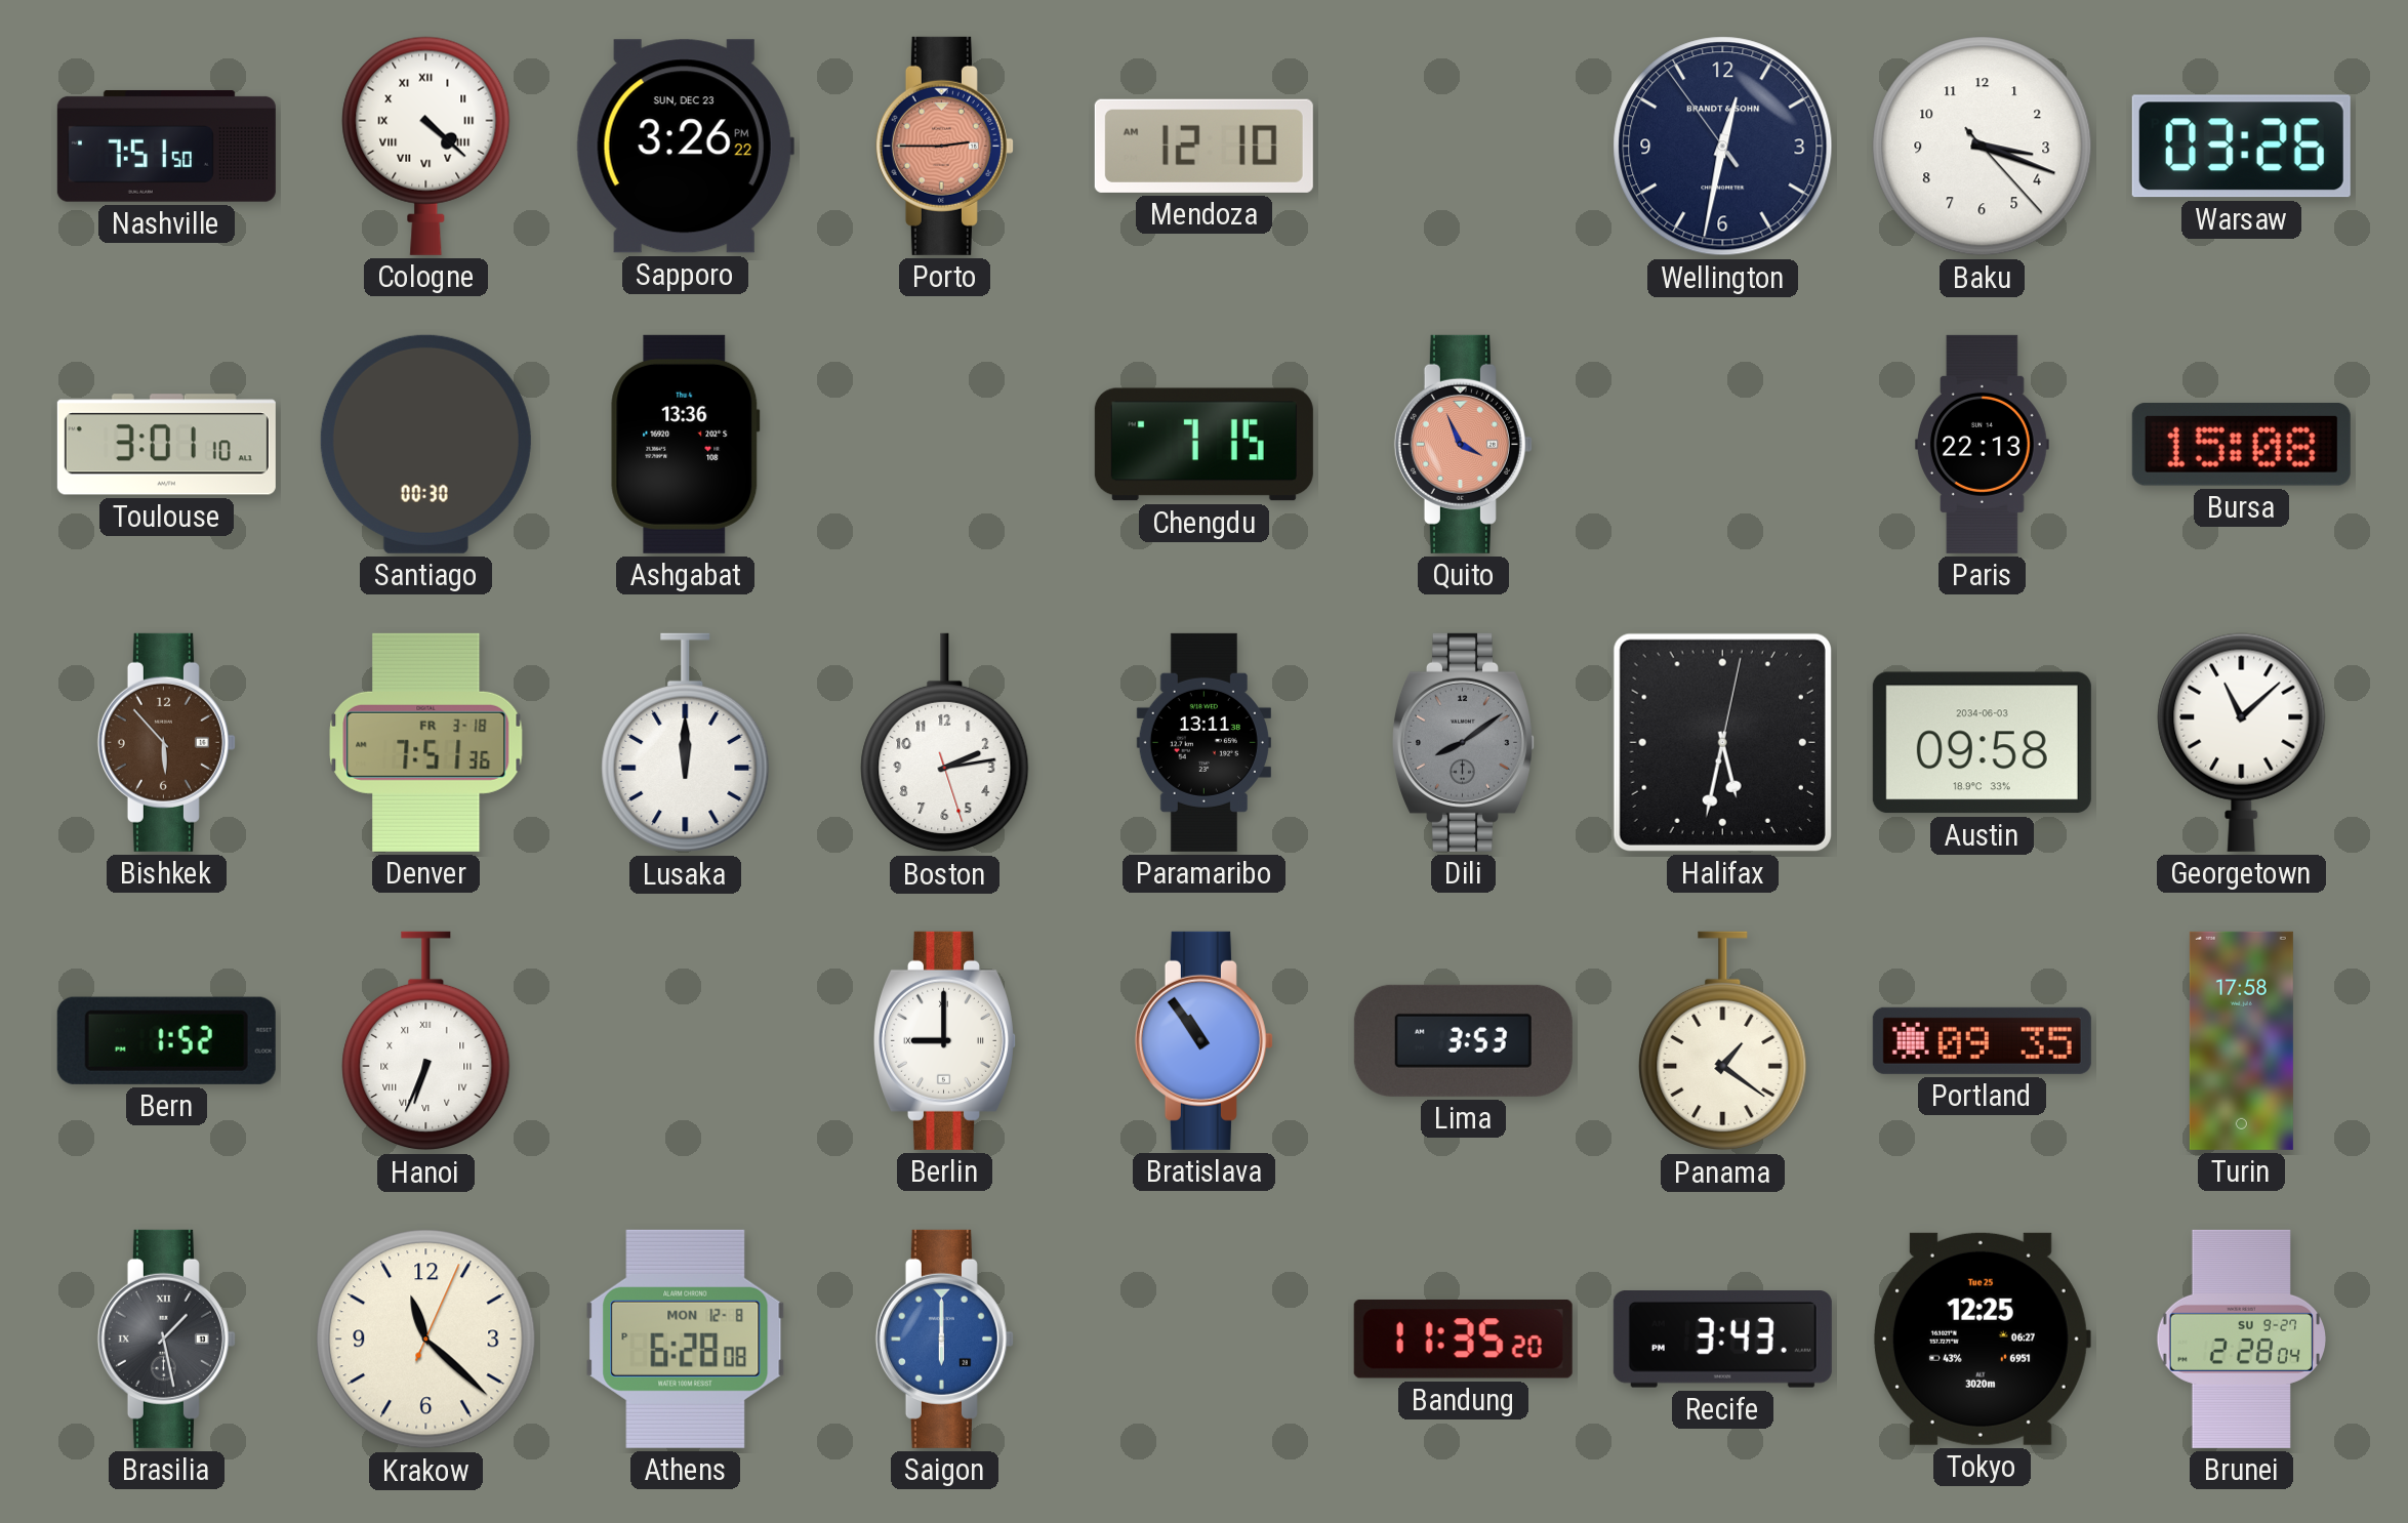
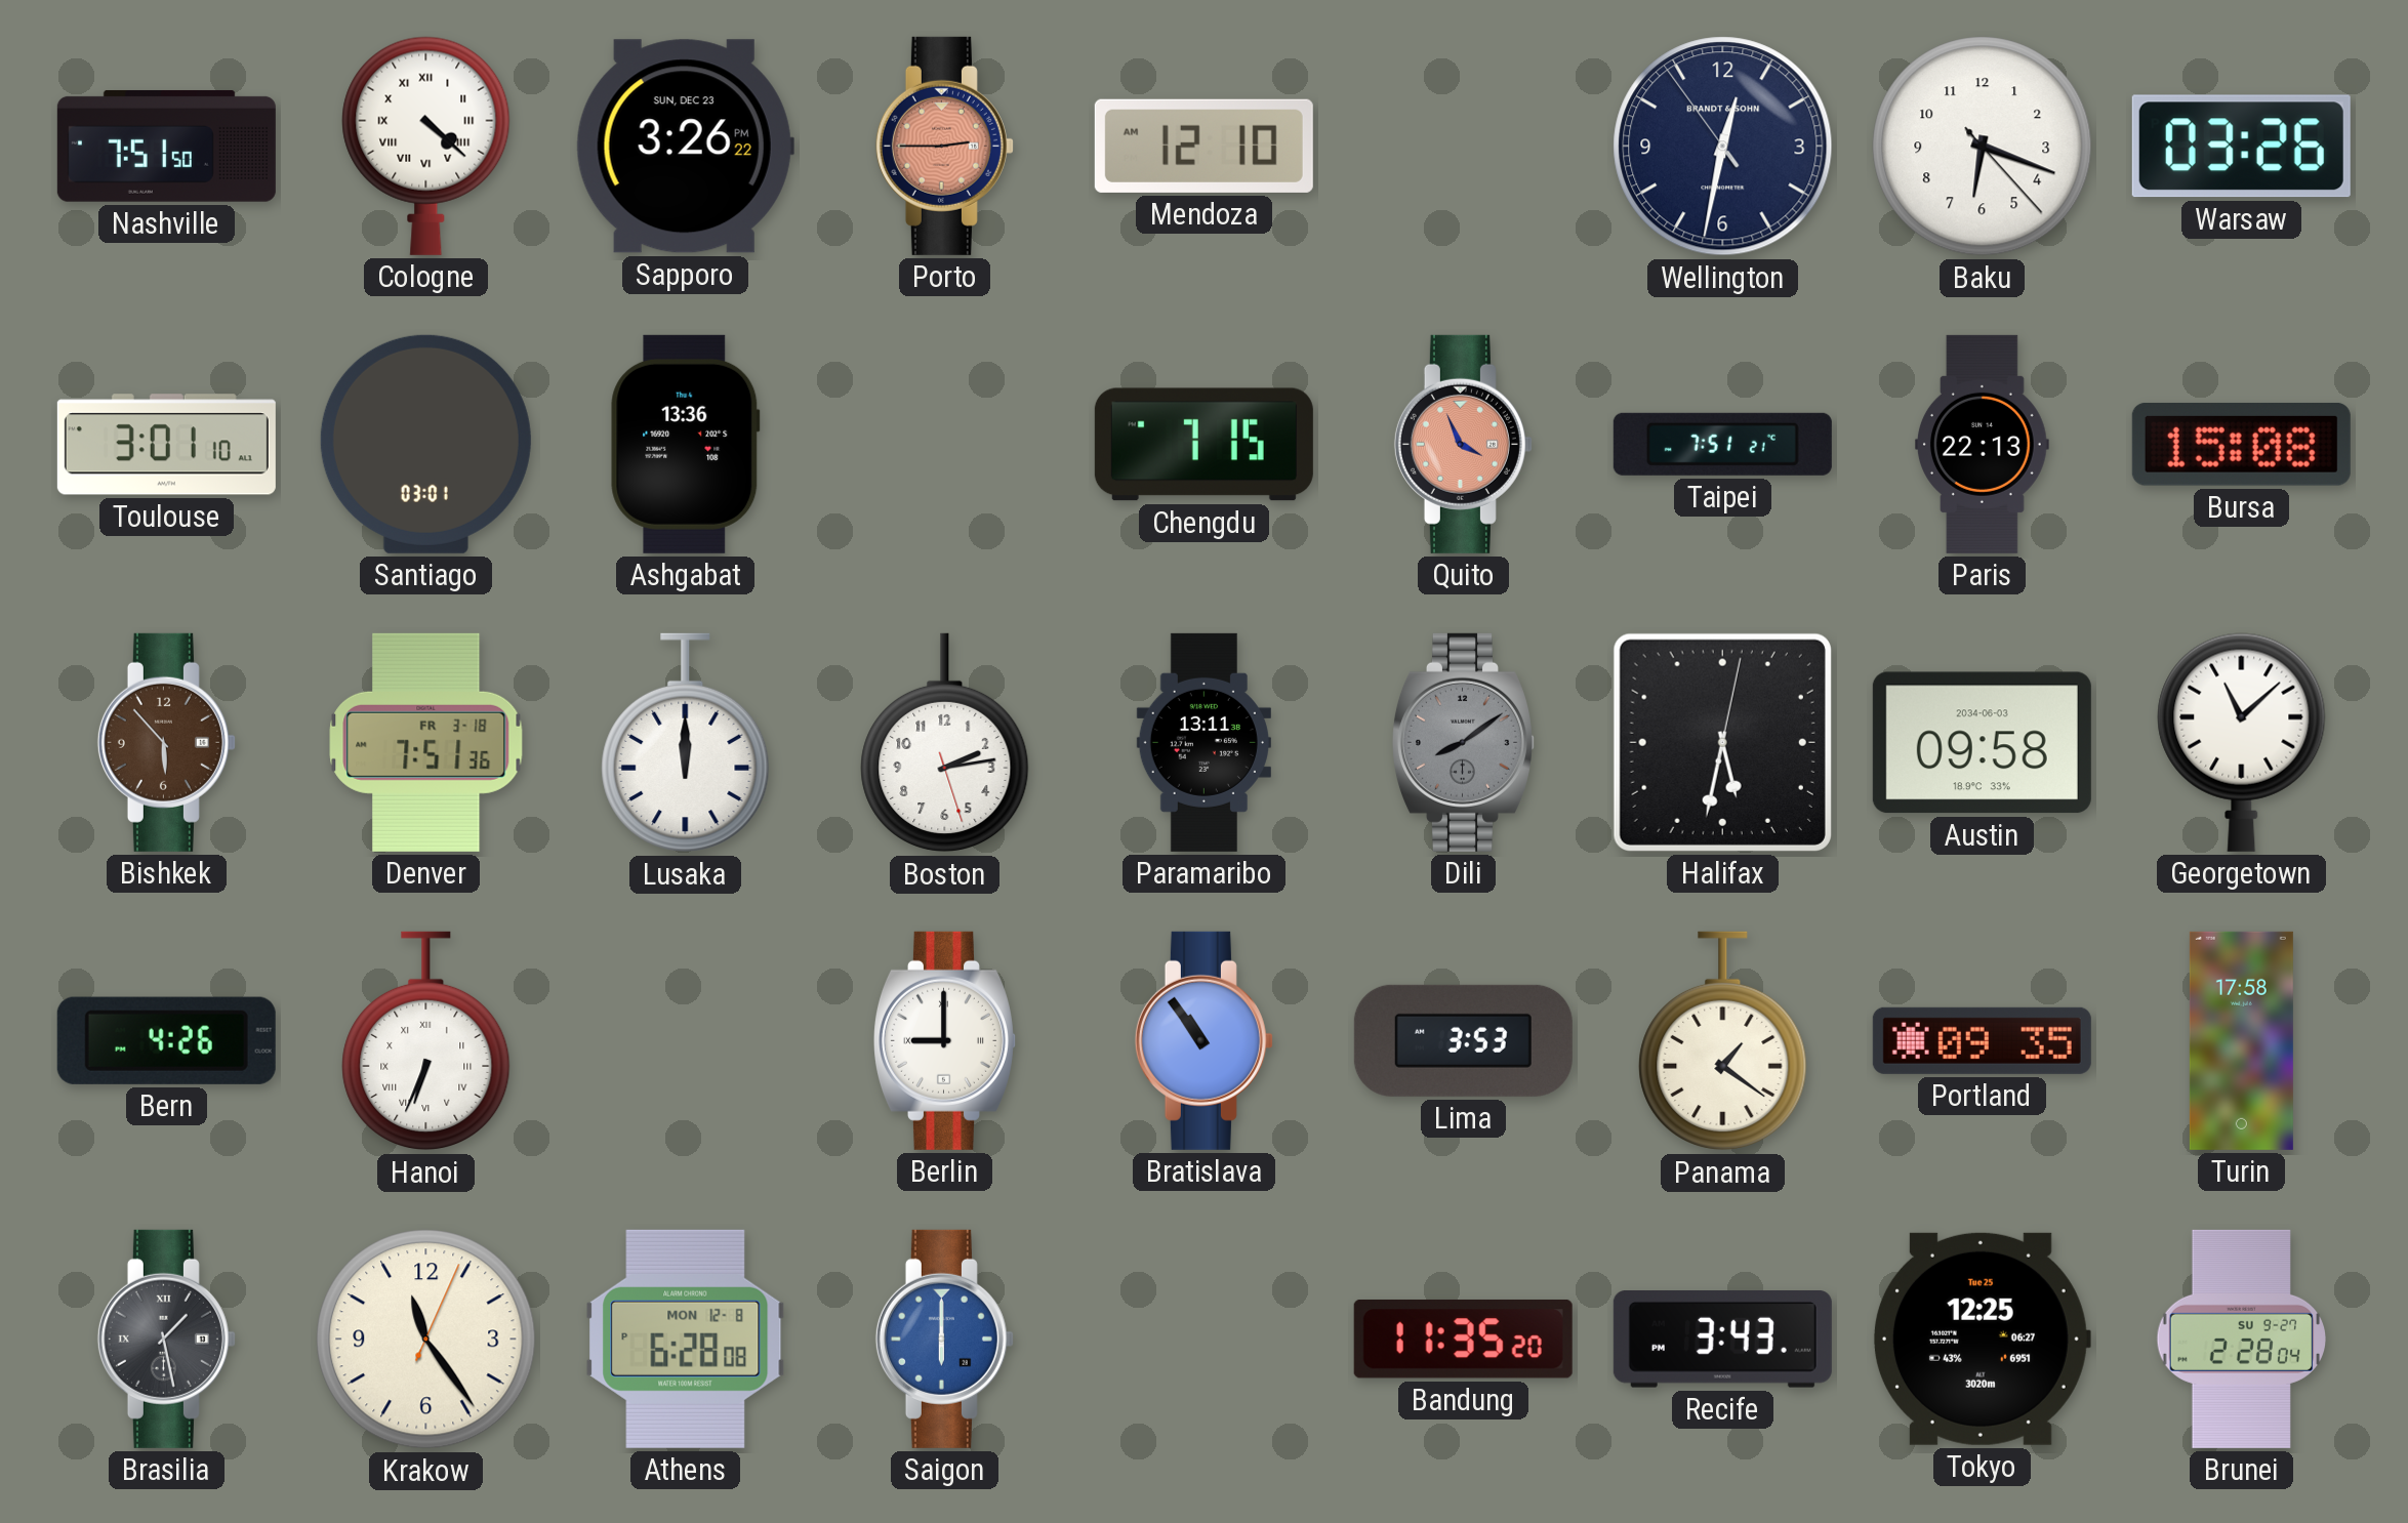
Baku: 3:18 -> 6:18 (1983, 147)
Santiago: 00:30 -> 03:01 (425, 444)
Taipei: none -> 7:51 (1722, 444)
Bern: 1:52 -> 4:26 (166, 1040)
Krakow: 11:22 -> 11:24 (426, 1340)
